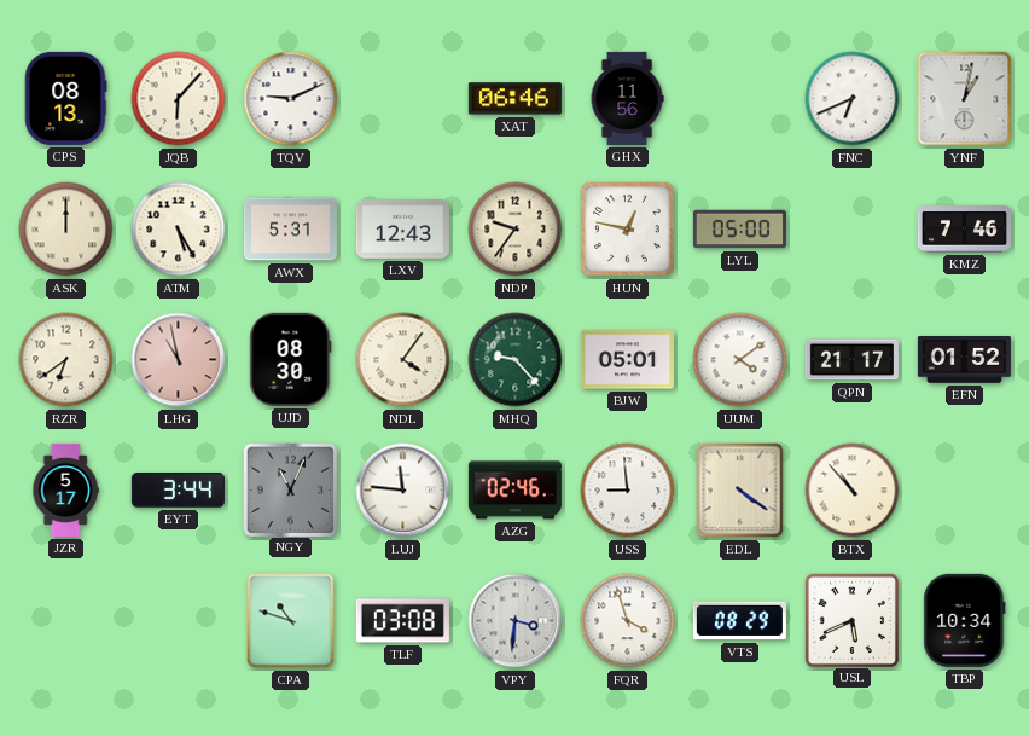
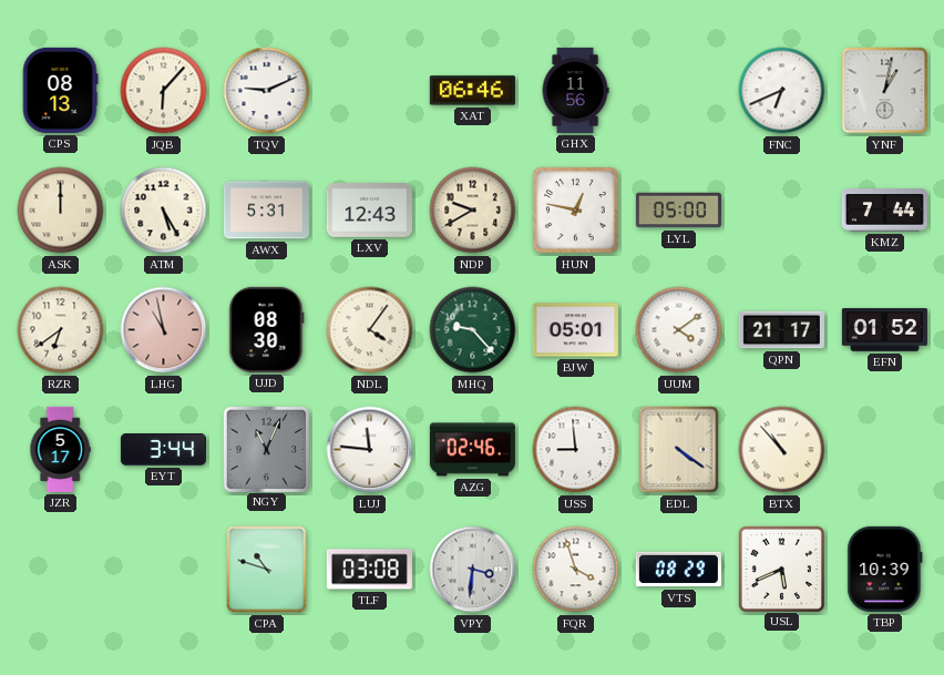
NDP: 9:36 -> 9:40 (473, 211)
KMZ: 7:46 -> 7:44 (884, 211)
TBP: 10:34 -> 10:39 (885, 569)
